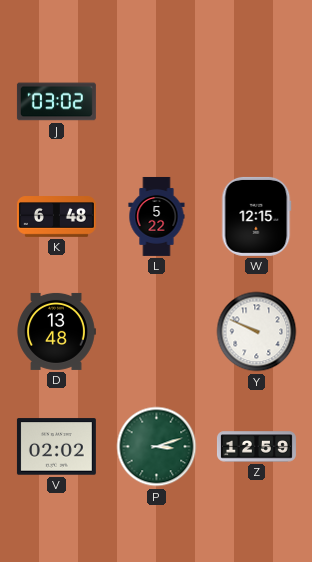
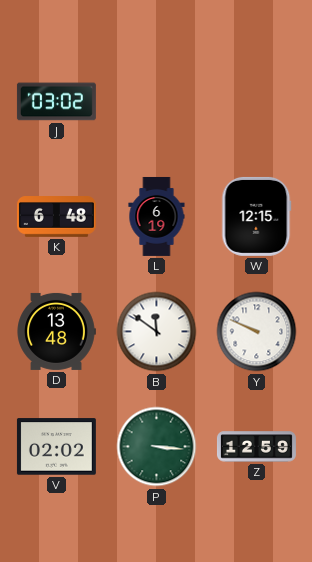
L: 5:22 -> 6:19 (157, 216)
B: none -> 11:51 (157, 332)
P: 3:12 -> 3:16 (157, 447)
